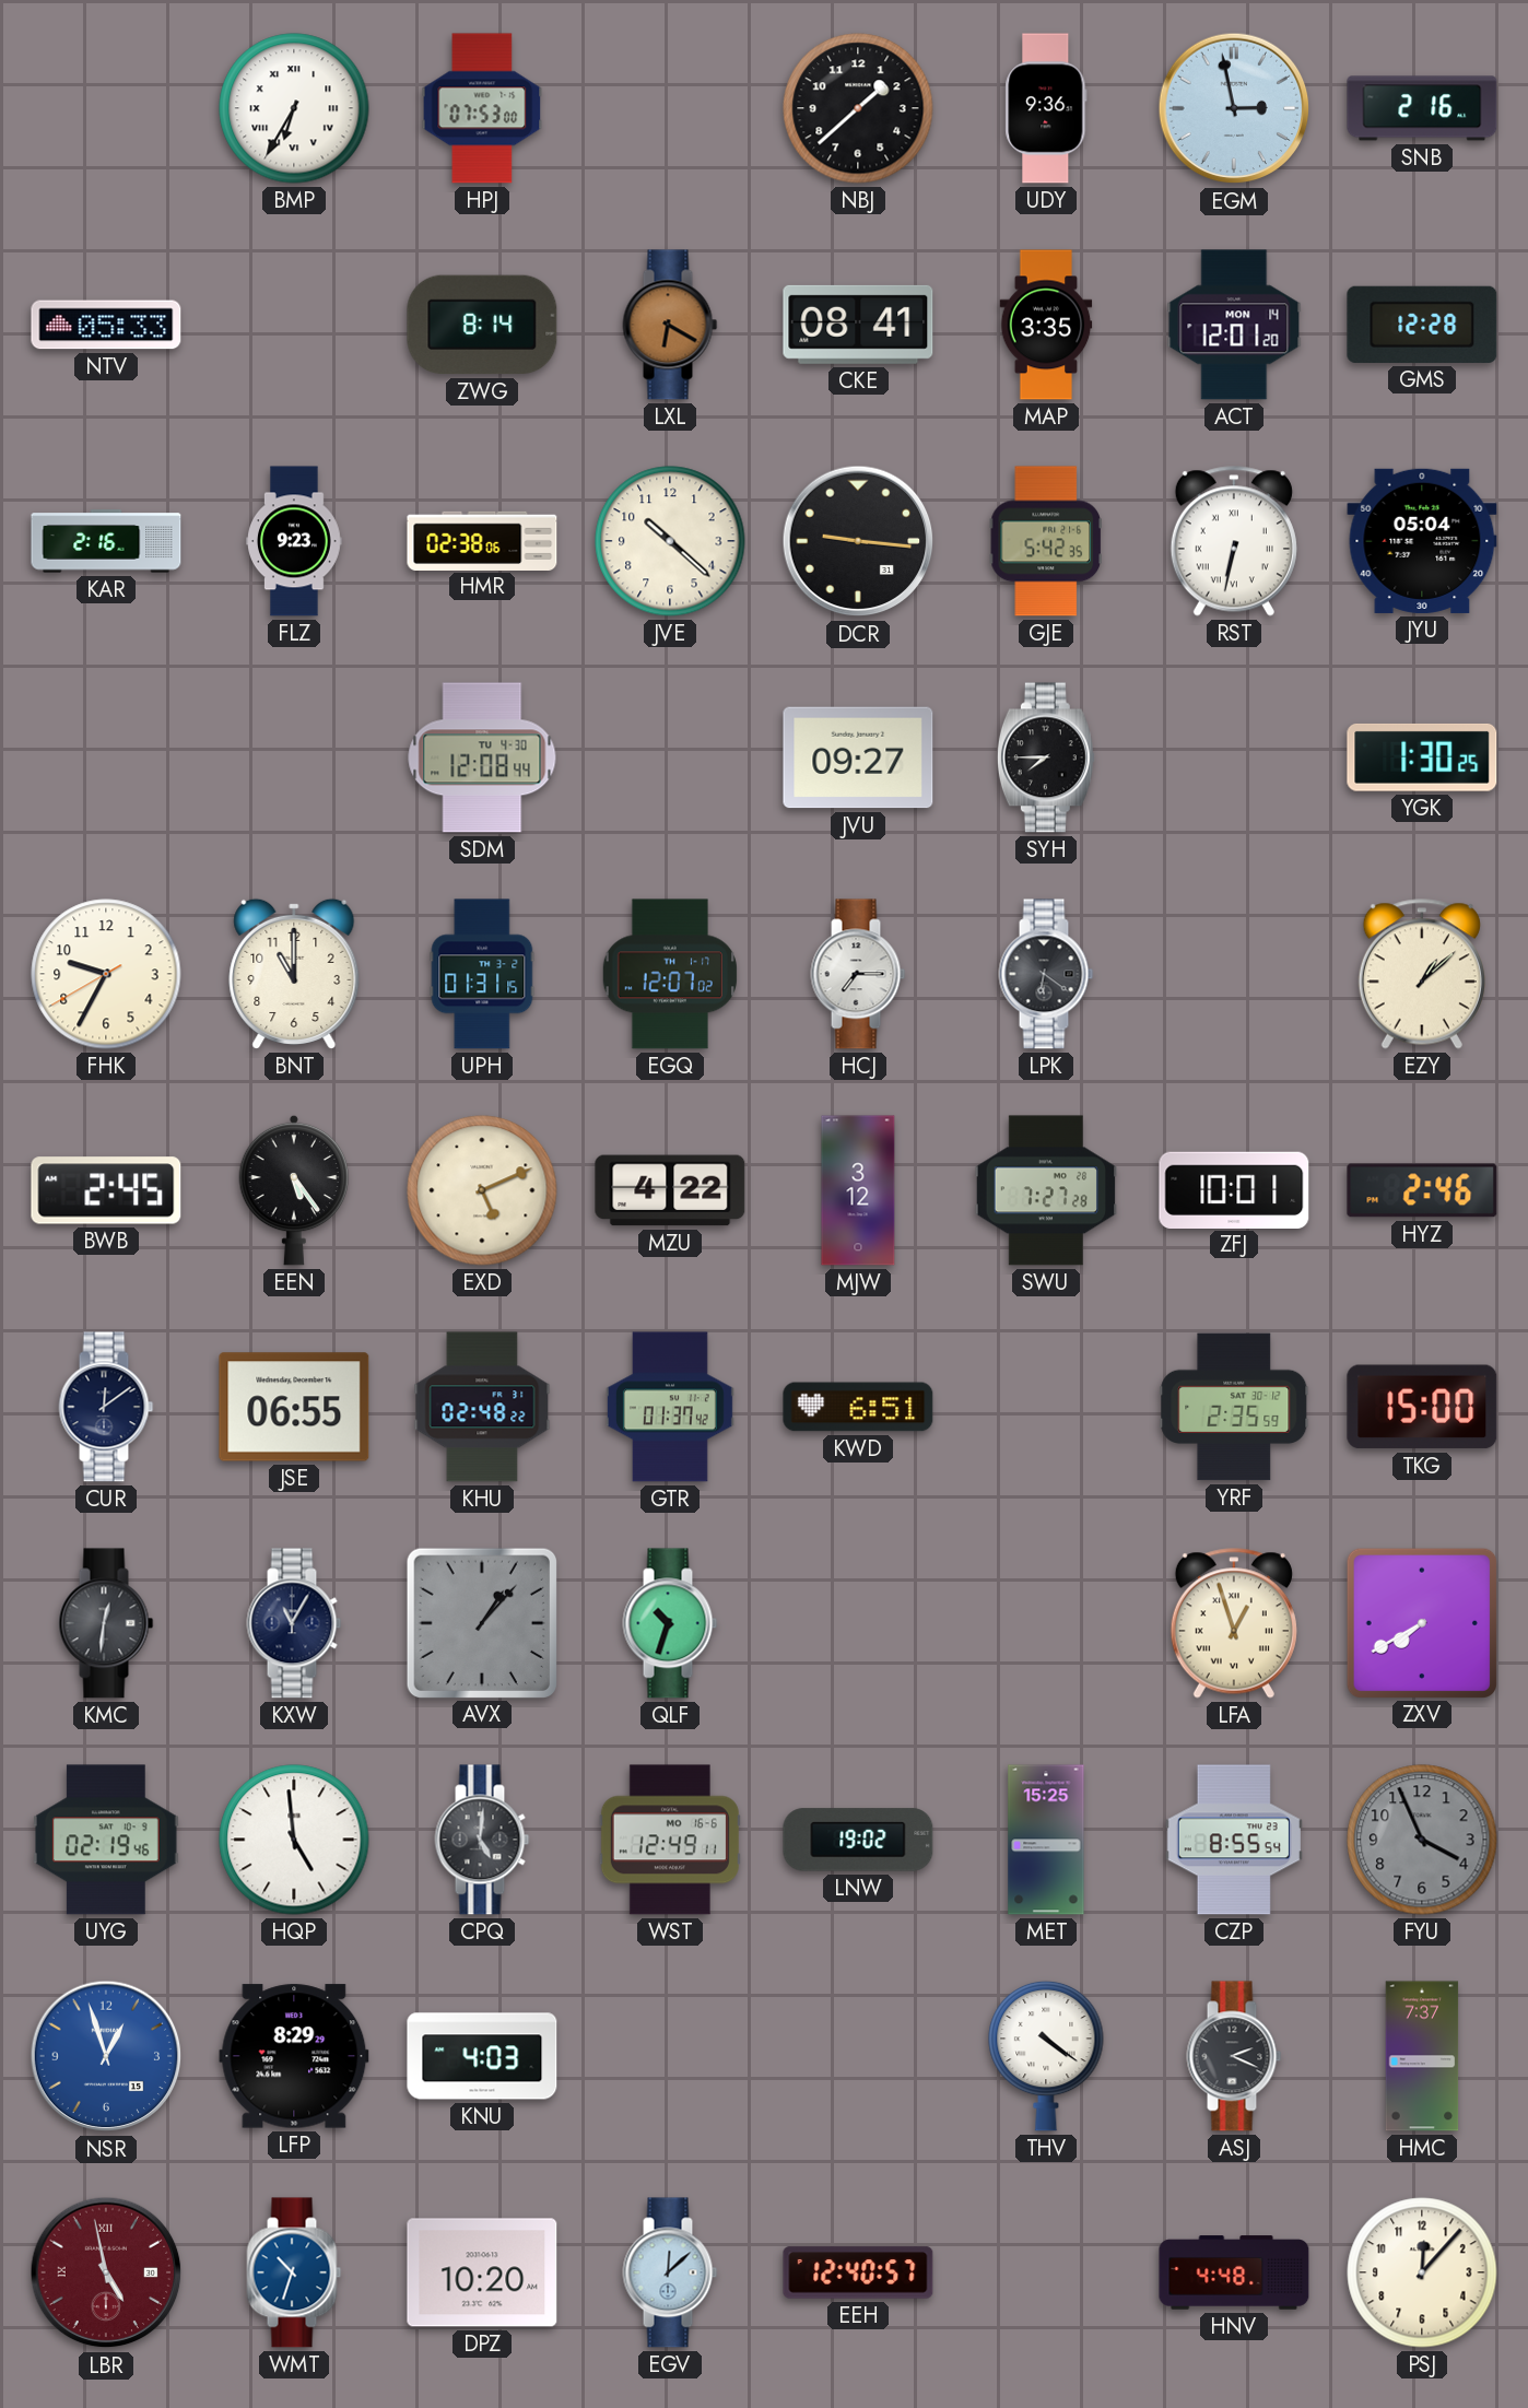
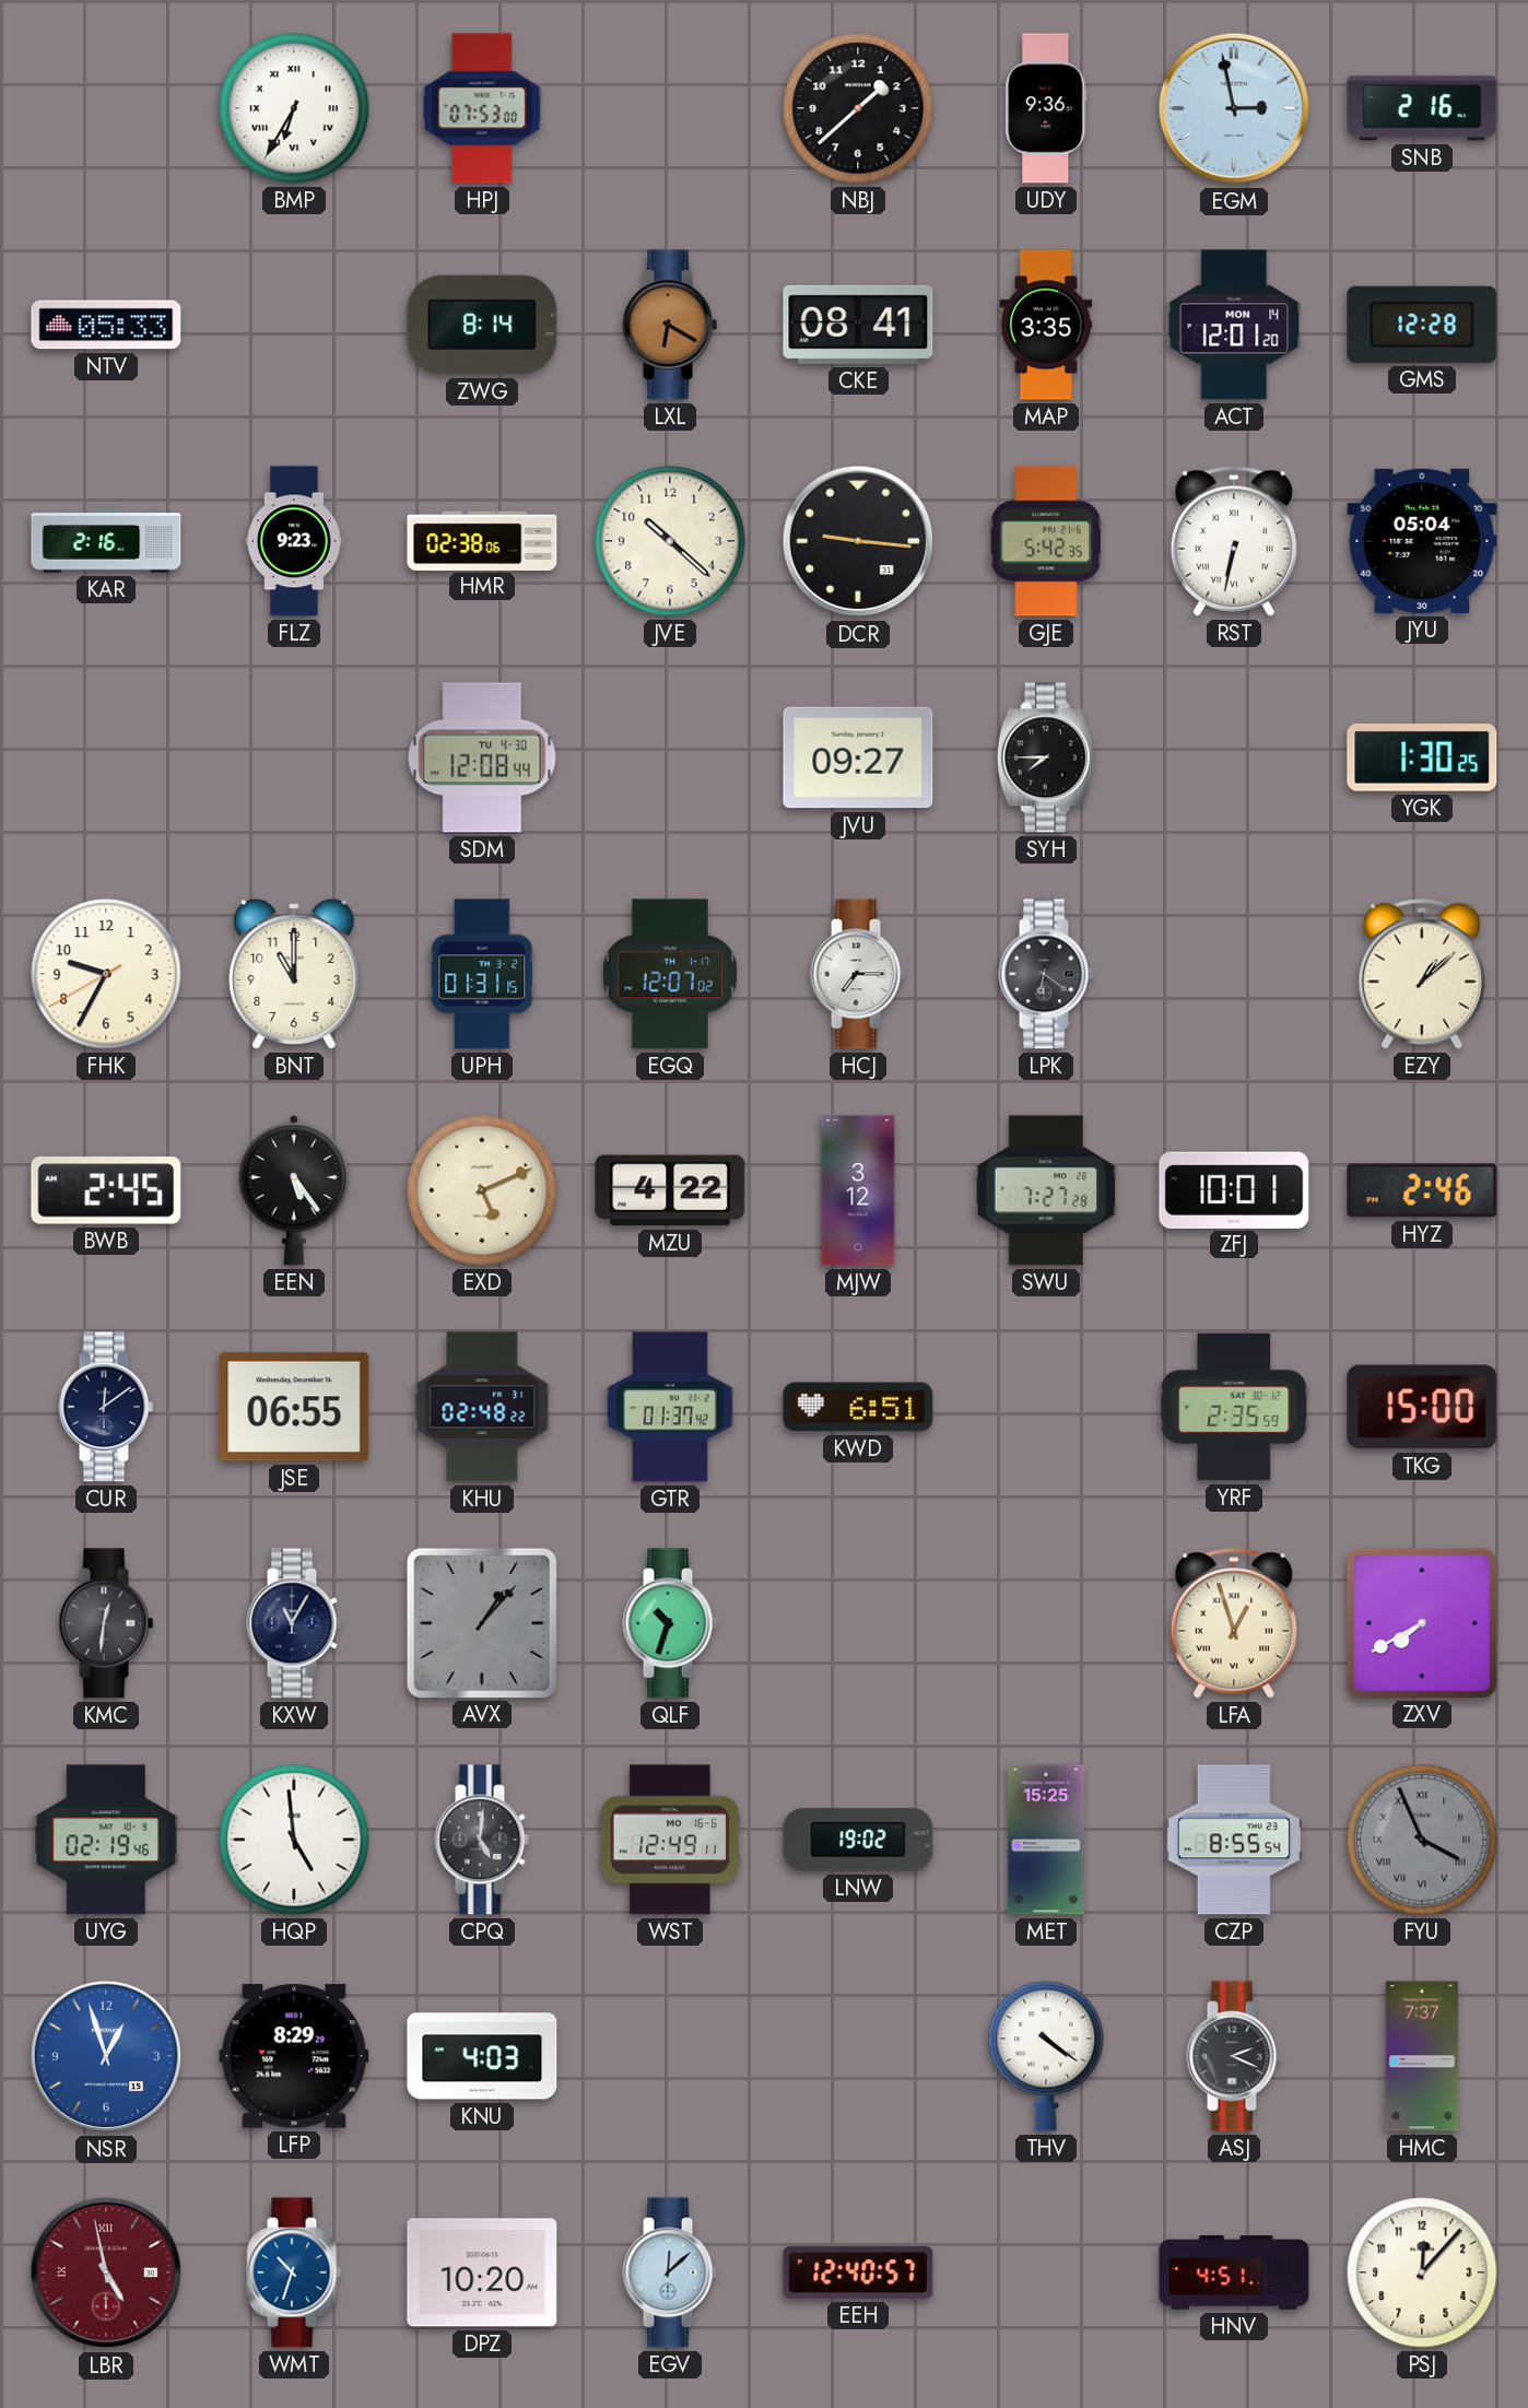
FYU numerals: Arabic -> Roman (1422, 1840)
HNV: 4:48 -> 4:51 (1234, 2272)
